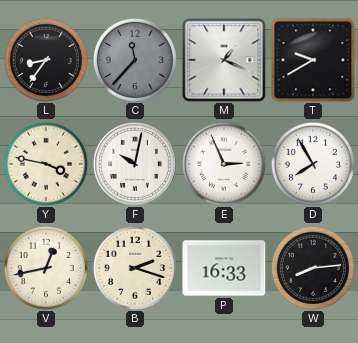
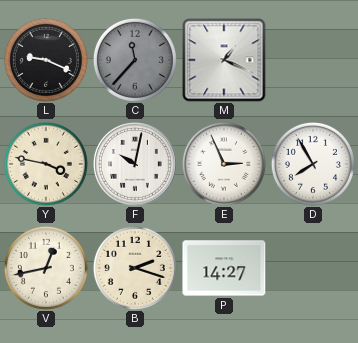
L: 8:36 -> 9:19 (46, 60)
T: 9:40 -> none (313, 60)
P: 16:33 -> 14:27 (224, 268)
W: 8:14 -> none (313, 268)
